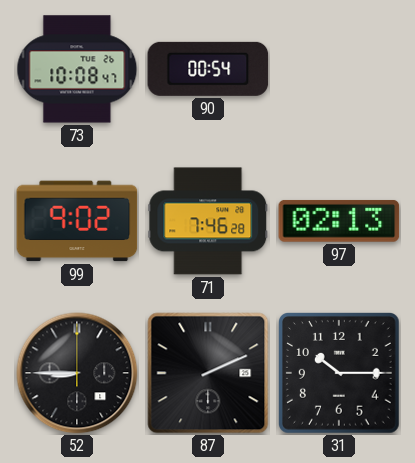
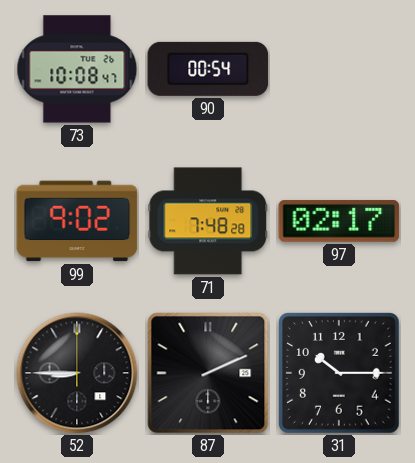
71: 7:46 -> 7:48 (208, 221)
97: 02:13 -> 02:17 (339, 221)
